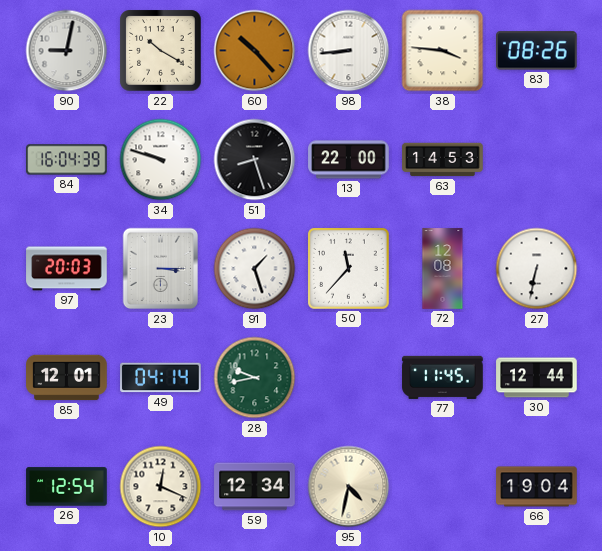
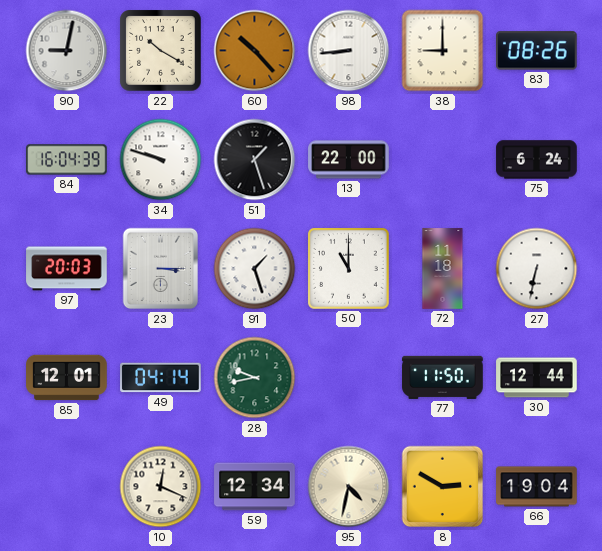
38: 3:46 -> 9:00 (443, 51)
51: 8:27 -> 1:27 (255, 160)
63: 14:53 -> none (443, 160)
75: none -> 6:24 (537, 160)
50: 11:37 -> 11:00 (348, 268)
72: 12:08 -> 11:18 (443, 269)
77: 11:45 -> 11:50 (443, 377)
26: 12:54 -> none (67, 487)
8: none -> 2:50 (443, 487)
